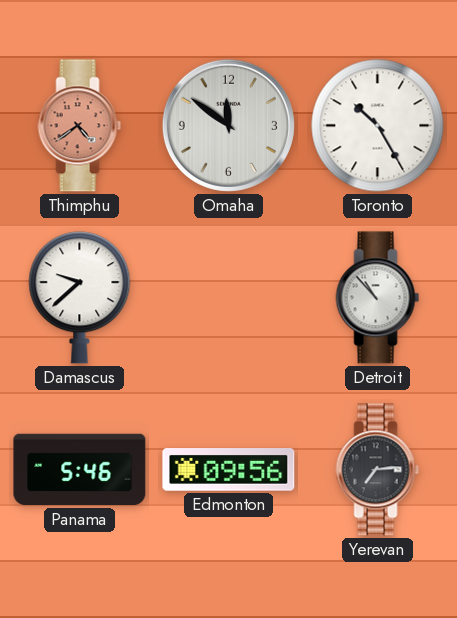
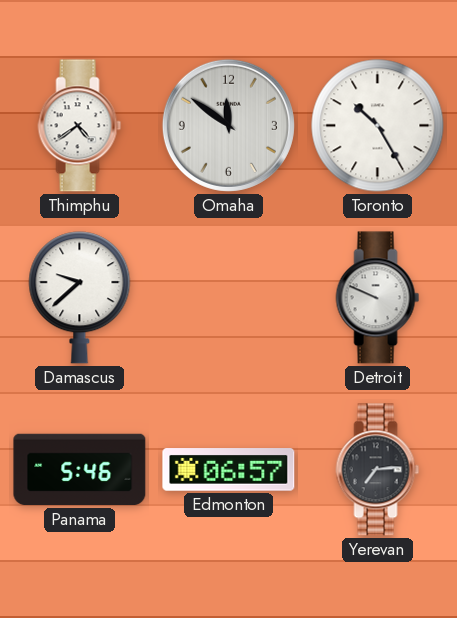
Thimphu dial: salmon -> white (80, 126)
Detroit: 10:53 -> 9:49 (378, 298)
Edmonton: 09:56 -> 06:57 (229, 470)
